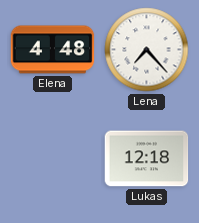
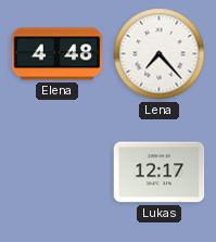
Lukas: 12:18 -> 12:17 (160, 173)
